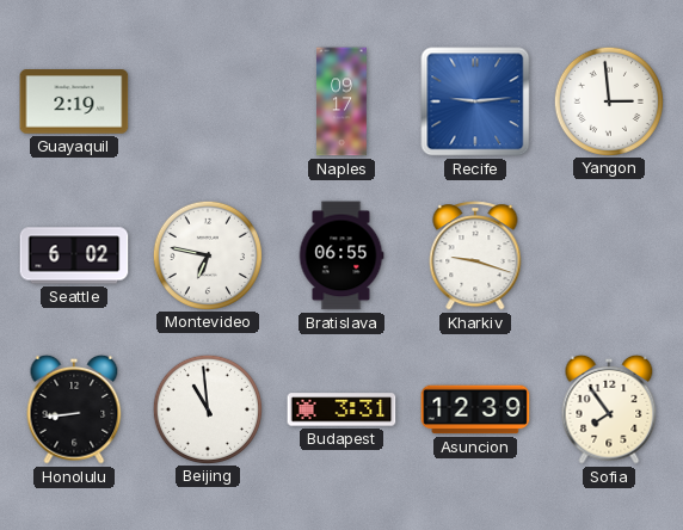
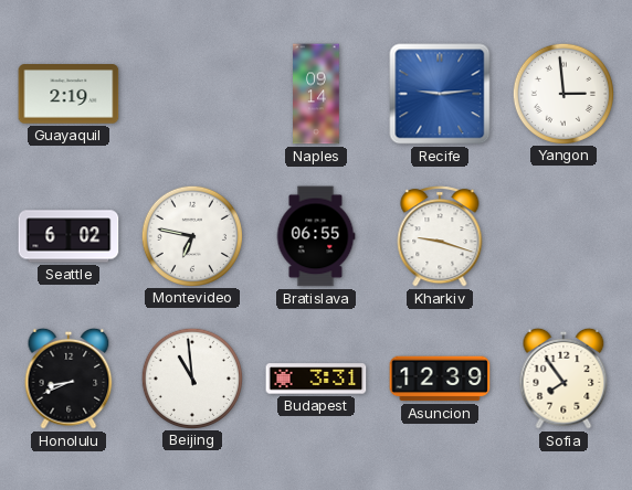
Naples: 09:17 -> 09:14 (316, 94)
Honolulu: 8:44 -> 8:41 (69, 379)
